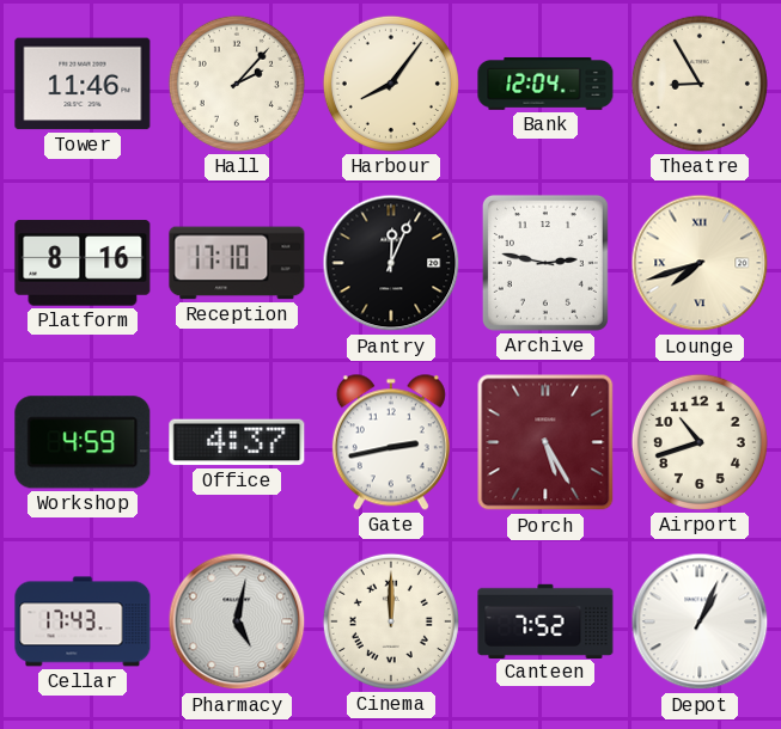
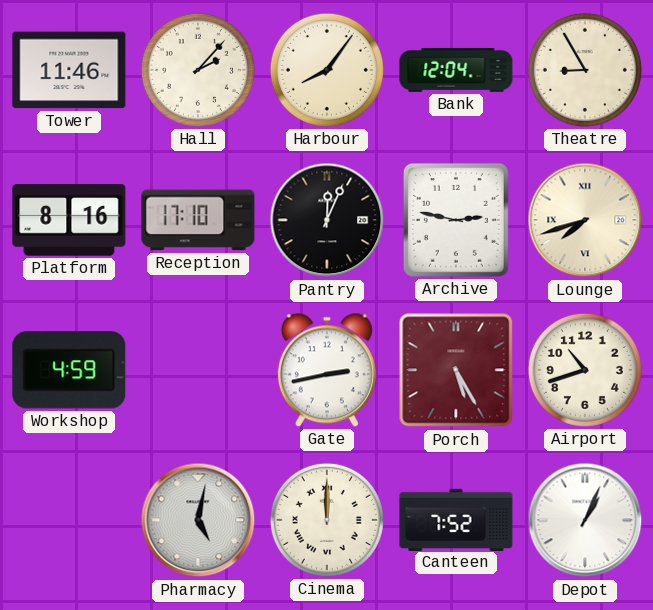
Office: 4:37 -> none (237, 442)
Cellar: 17:43 -> none (83, 621)
